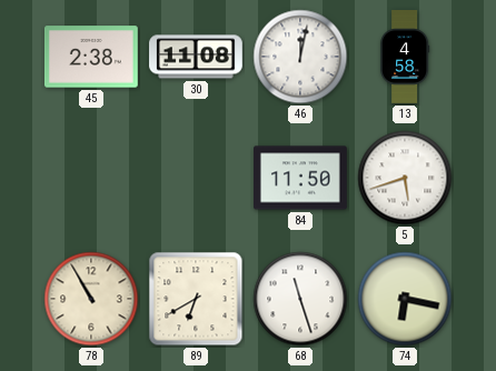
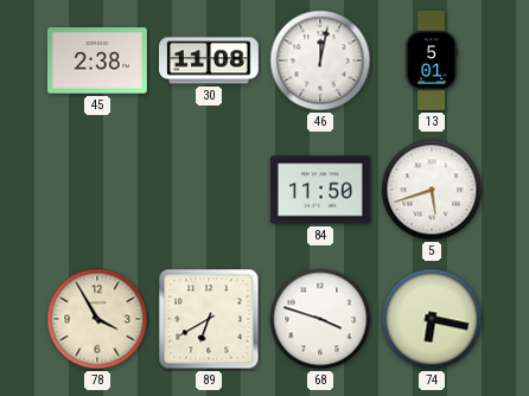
13: 4:58 -> 5:01 (432, 62)
78: 10:55 -> 3:55 (97, 319)
68: 11:27 -> 3:48 (320, 319)
